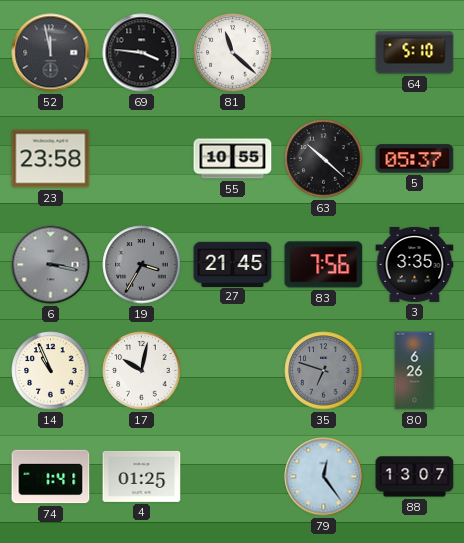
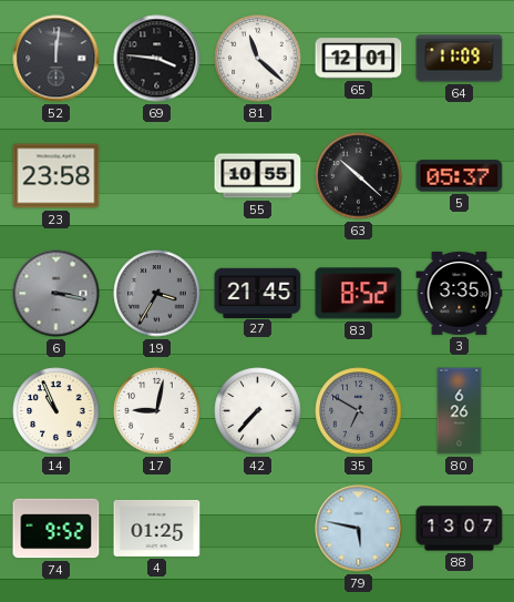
52: 11:58 -> 12:01 (56, 59)
65: none -> 12:01 (359, 59)
64: 5:10 -> 11:09 (460, 59)
83: 7:56 -> 8:52 (359, 294)
17: 10:02 -> 9:02 (157, 411)
42: none -> 7:37 (258, 411)
35: 6:48 -> 6:50 (359, 411)
74: 1:41 -> 9:52 (56, 529)
79: 12:24 -> 5:47 (359, 529)
